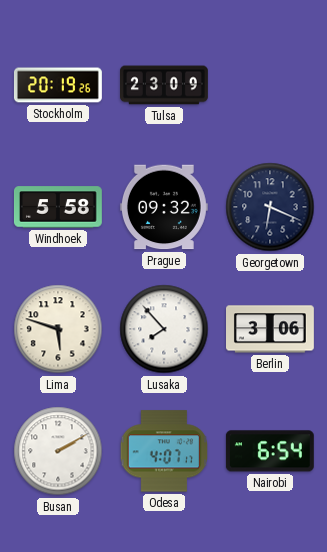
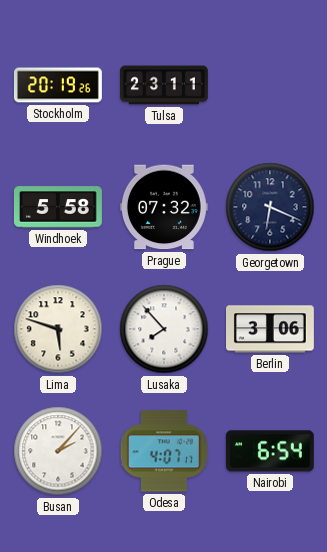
Tulsa: 23:09 -> 23:11 (165, 85)
Prague: 09:32 -> 07:32 (164, 207)
Busan: 2:10 -> 2:07 (58, 451)
